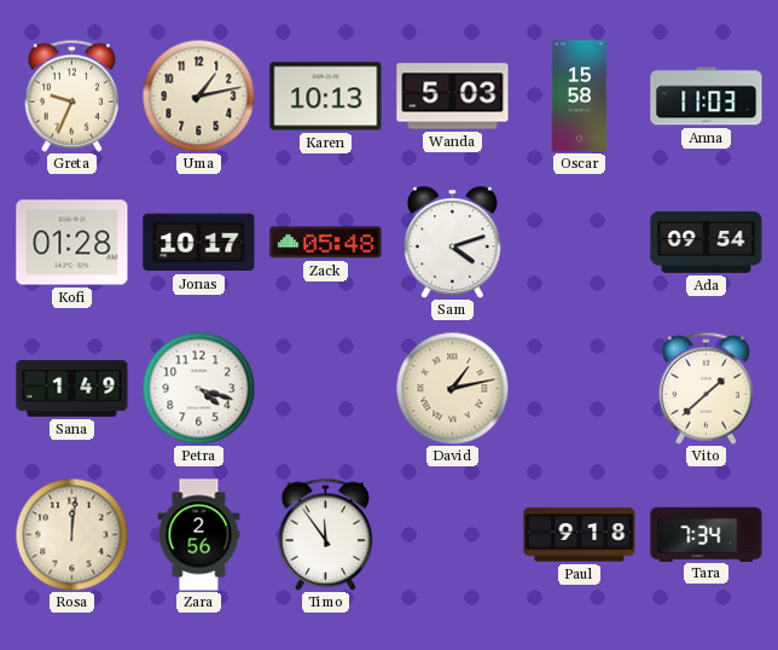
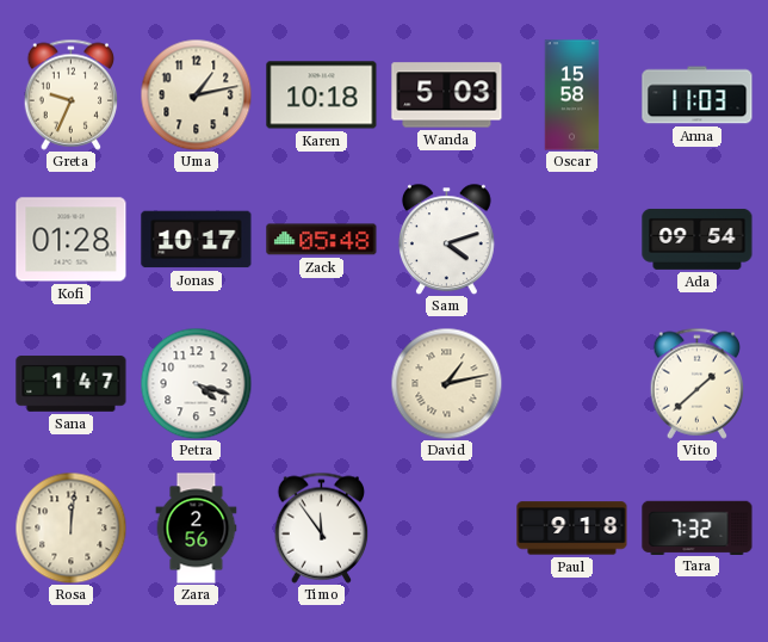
Karen: 10:13 -> 10:18 (322, 95)
Sana: 1:49 -> 1:47 (72, 384)
Tara: 7:34 -> 7:32 (698, 527)
